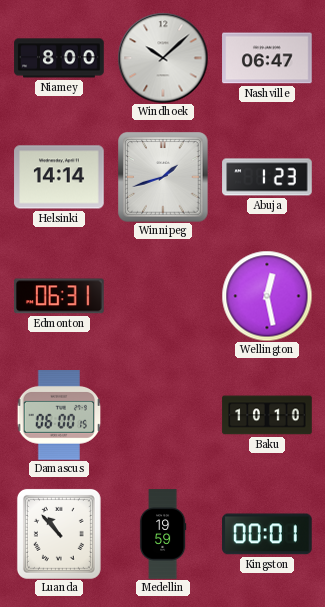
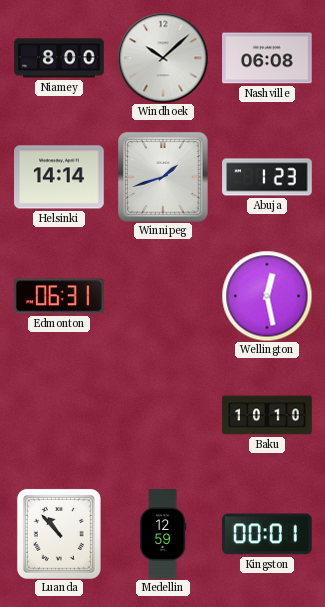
Nashville: 06:47 -> 06:08 (267, 58)
Damascus: 06:00 -> none (59, 415)
Medellin: 19:59 -> 12:59 (163, 534)
